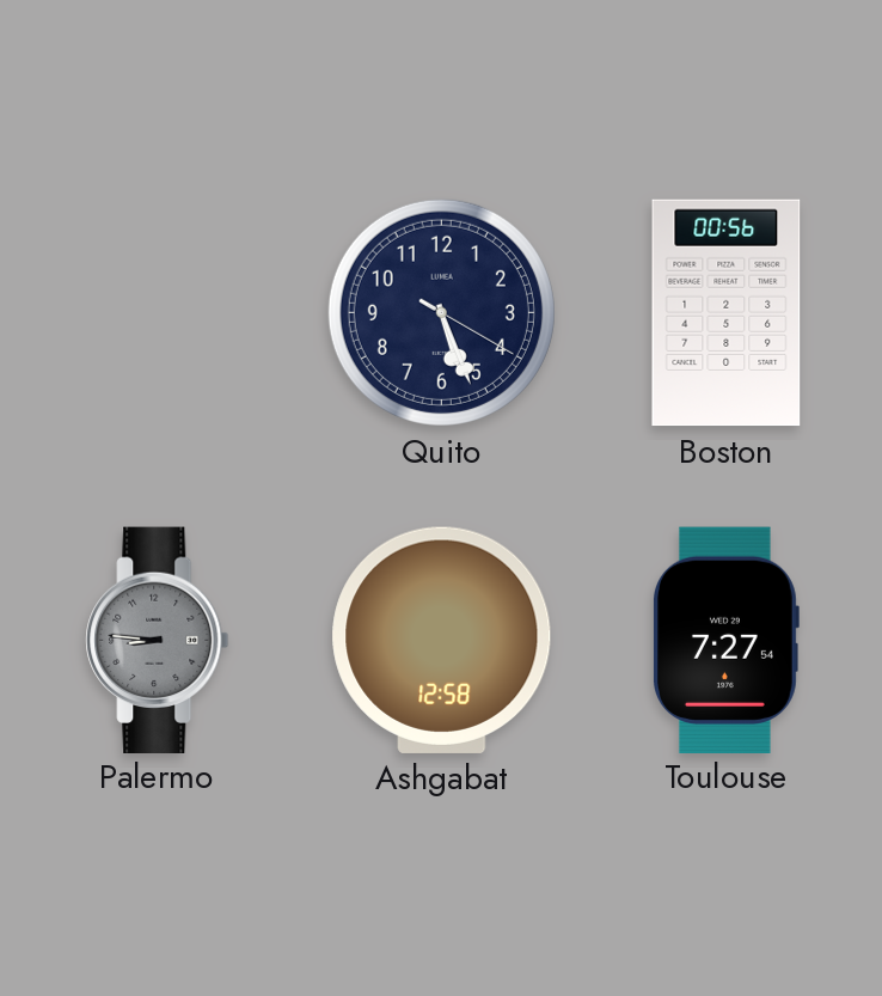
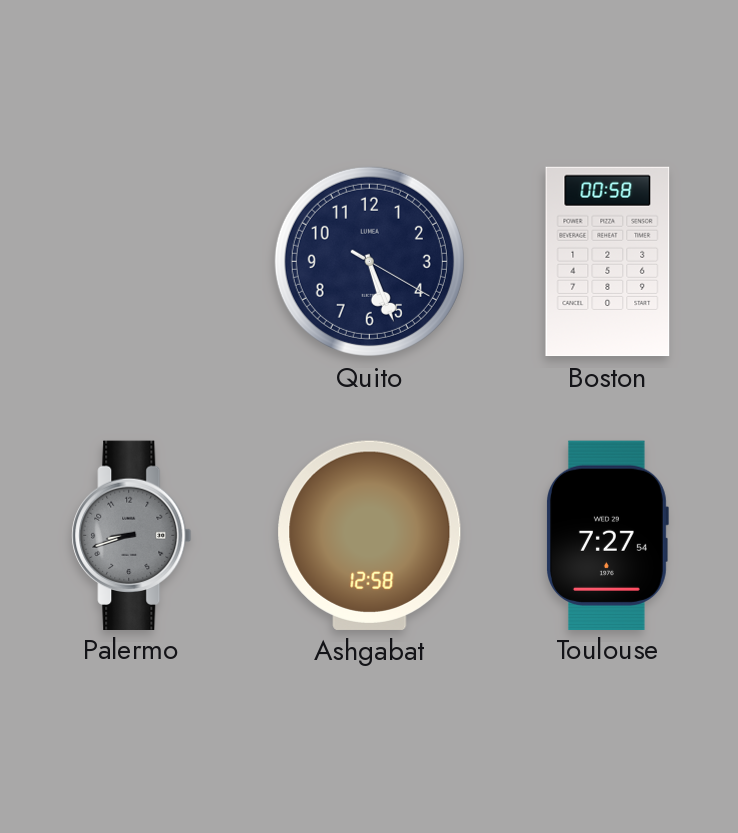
Boston: 00:56 -> 00:58 (608, 262)
Palermo: 8:46 -> 8:42 (132, 535)
